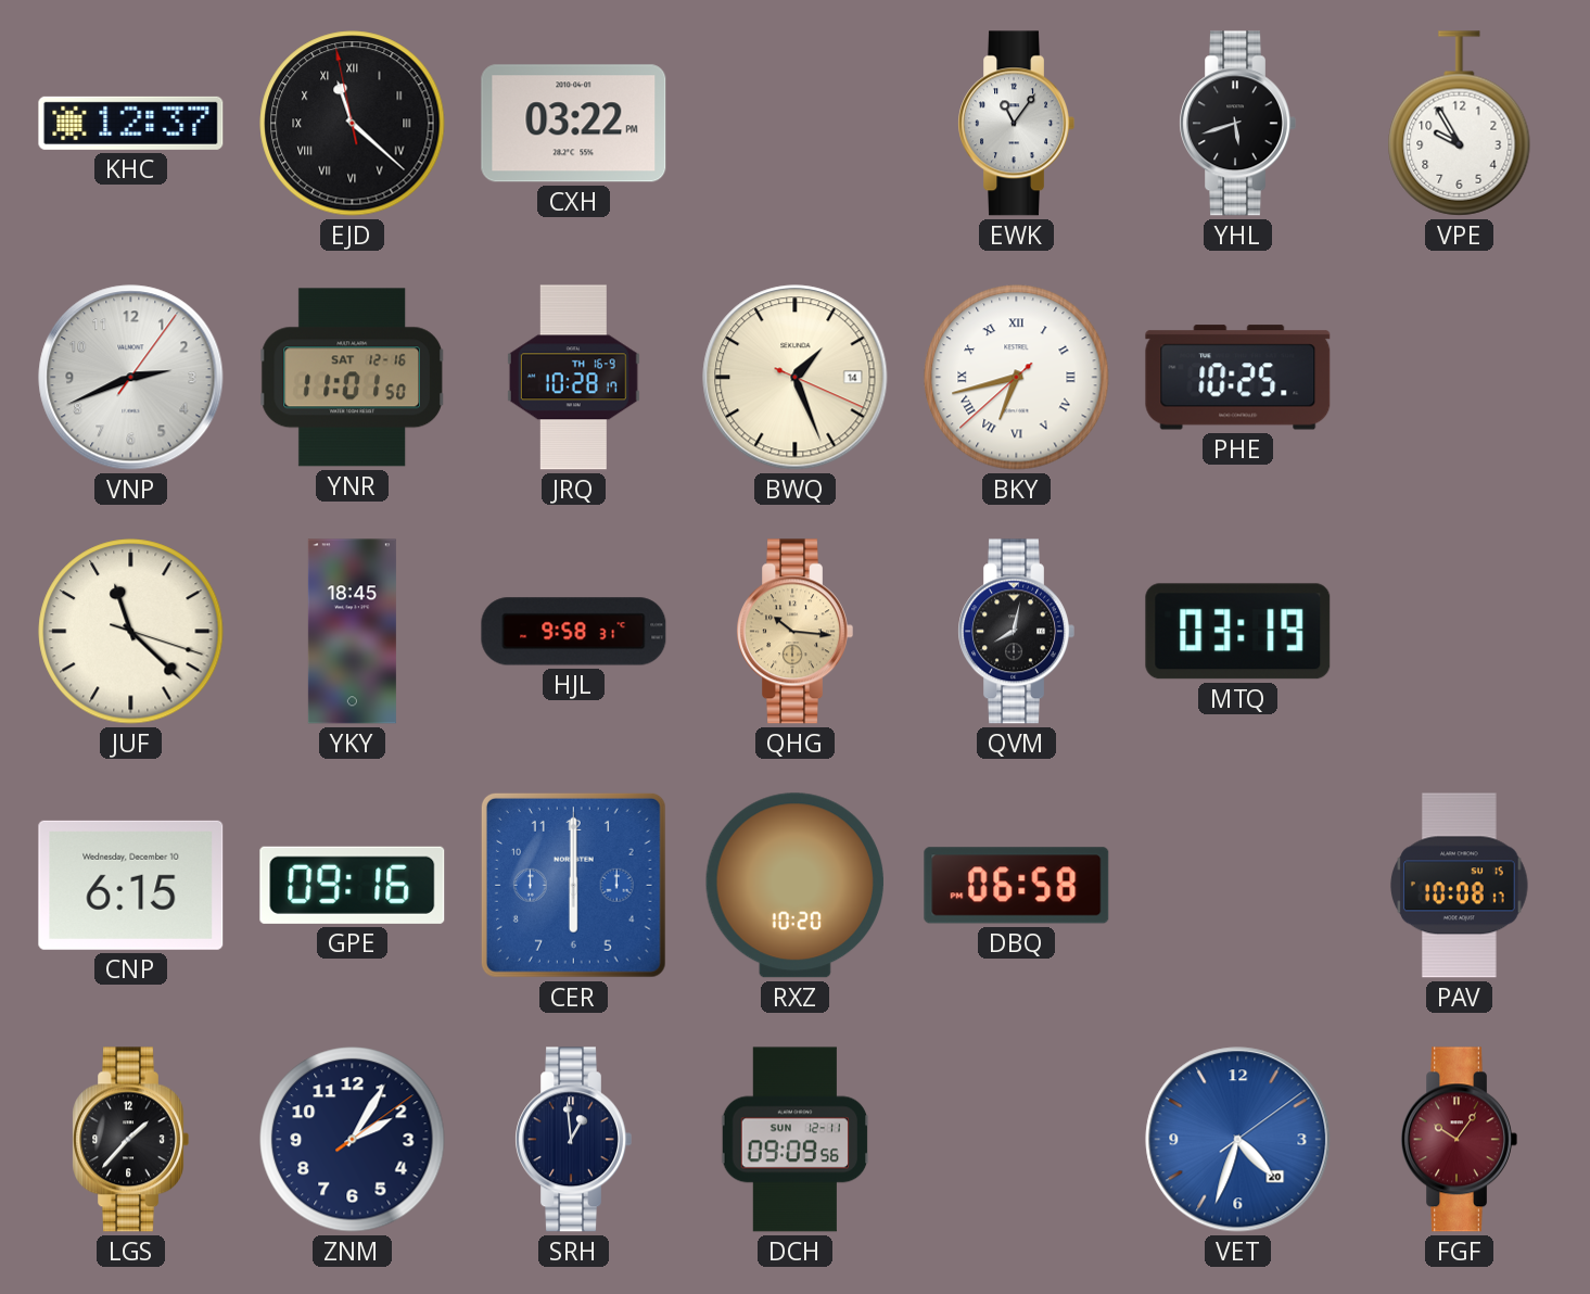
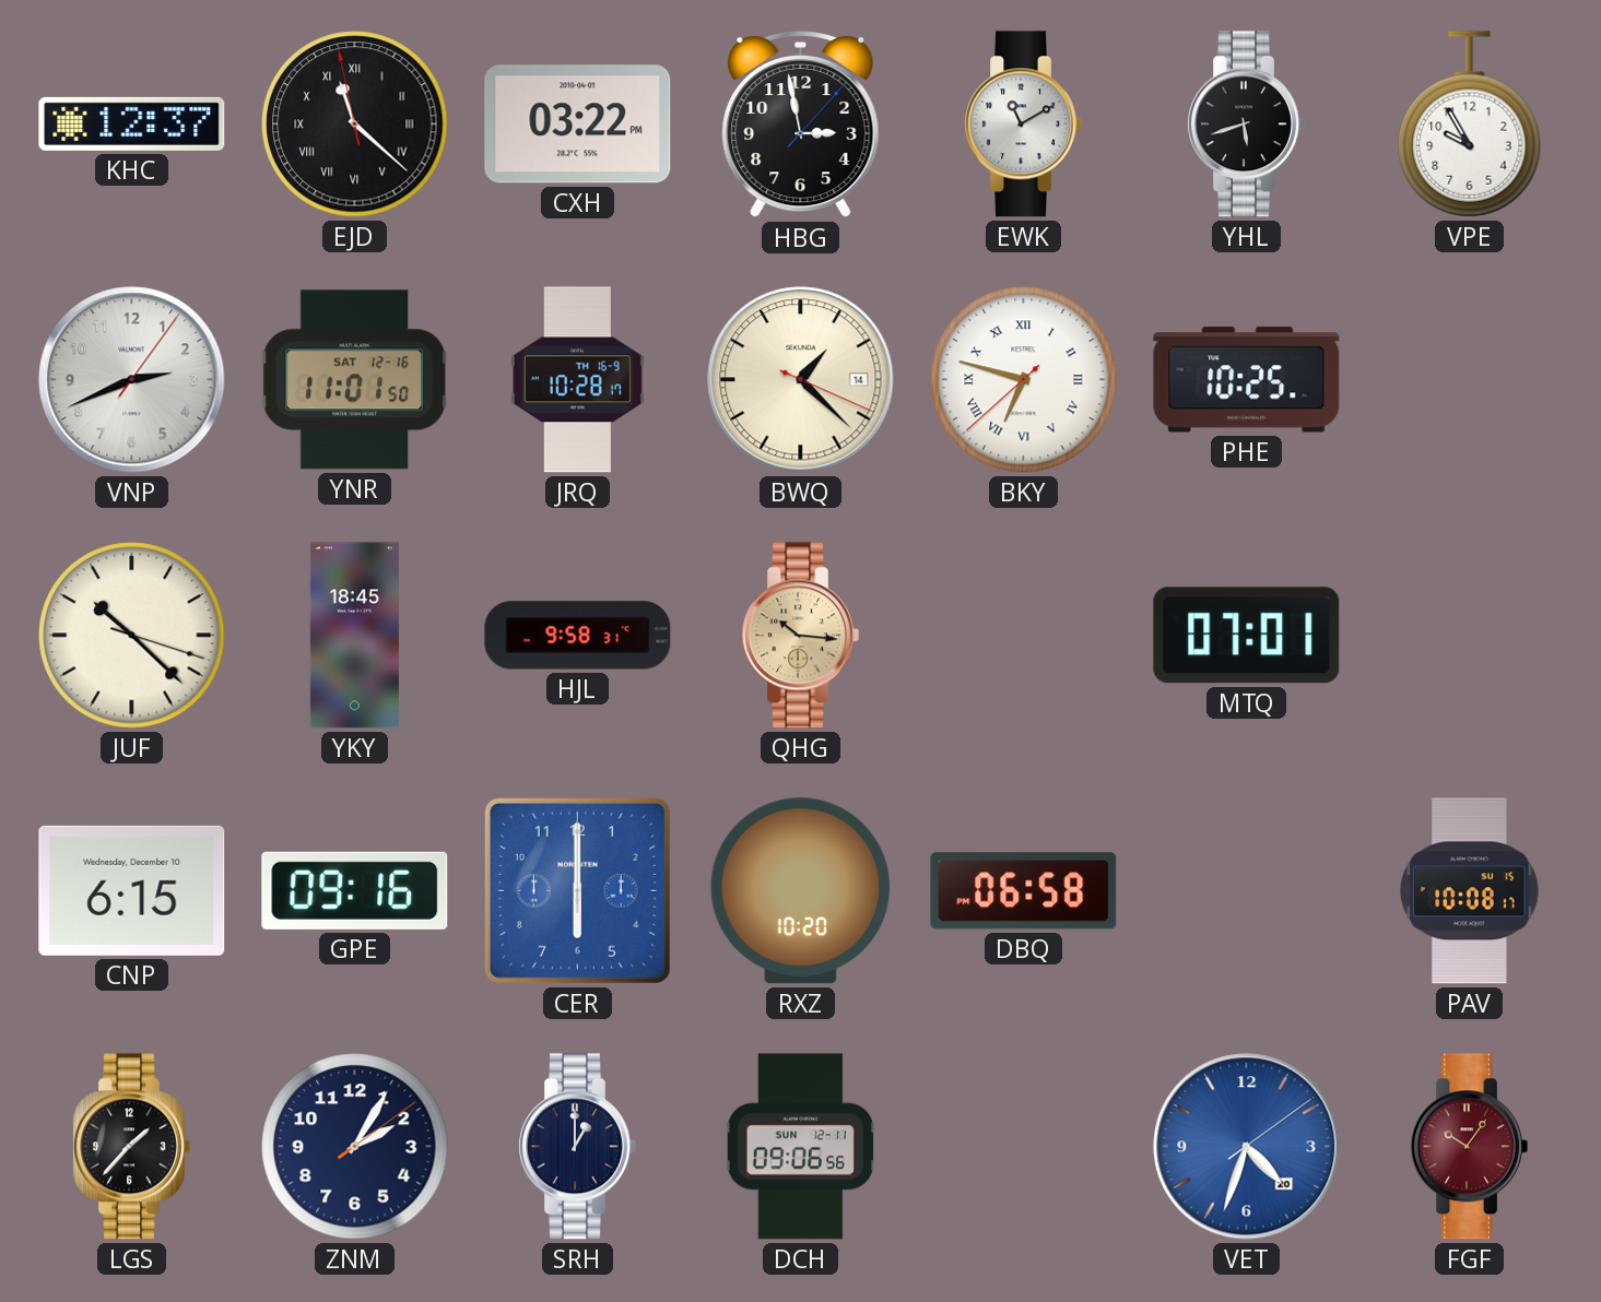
HBG: none -> 2:58 (801, 125)
EWK: 11:06 -> 11:10 (1023, 125)
BWQ: 1:26 -> 1:22 (801, 380)
BKY: 6:42 -> 6:47 (1024, 380)
JUF: 11:22 -> 10:22 (132, 636)
QVM: 8:02 -> none (1016, 632)
MTQ: 03:19 -> 07:01 (1247, 636)
SRH: 12:59 -> 1:00 (577, 1147)
DCH: 09:09 -> 09:06 (801, 1147)
